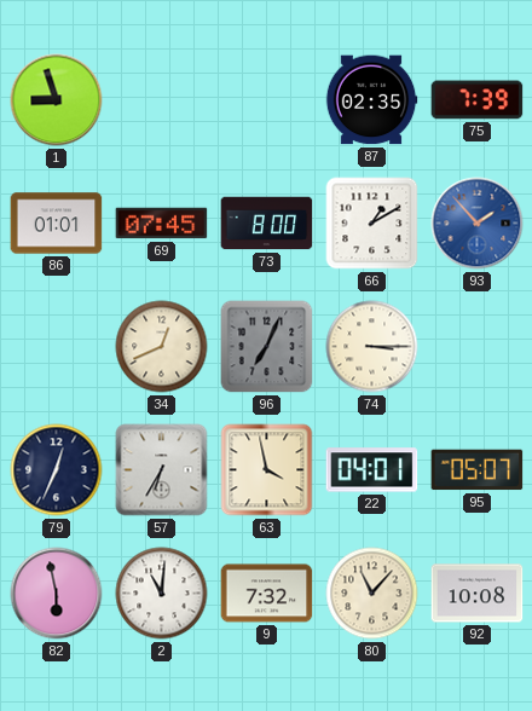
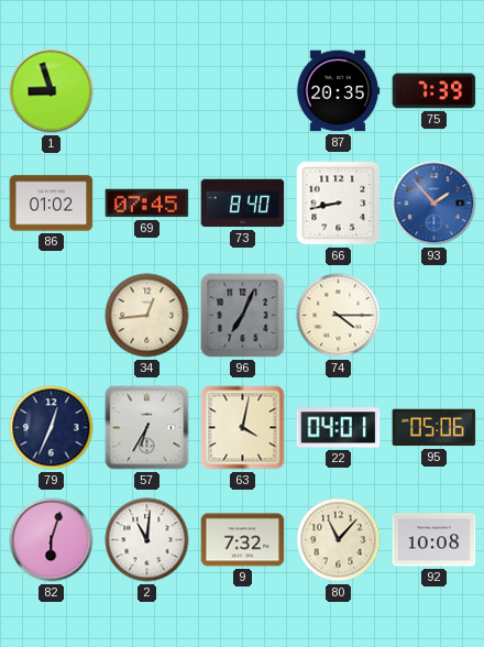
87: 02:35 -> 20:35 (338, 91)
86: 01:01 -> 01:02 (52, 204)
73: 8:00 -> 8:40 (243, 204)
66: 1:10 -> 8:43 (339, 204)
34: 12:41 -> 12:44 (147, 316)
74: 3:15 -> 4:15 (339, 316)
63: 3:58 -> 4:02 (243, 428)
95: 05:07 -> 05:06 (435, 428)
82: 5:58 -> 6:03 (52, 540)
